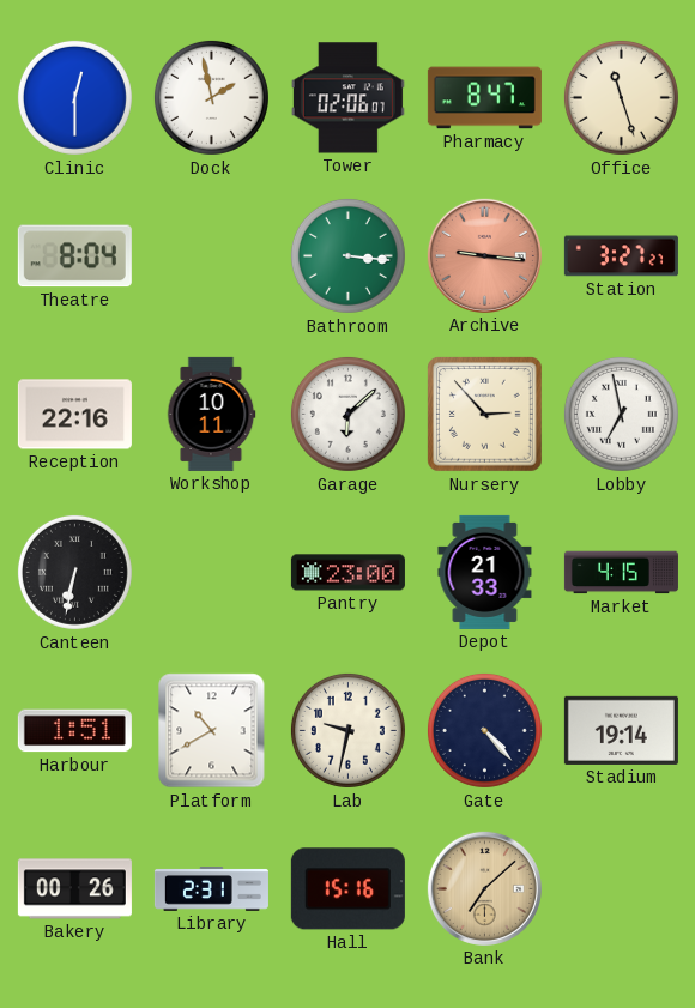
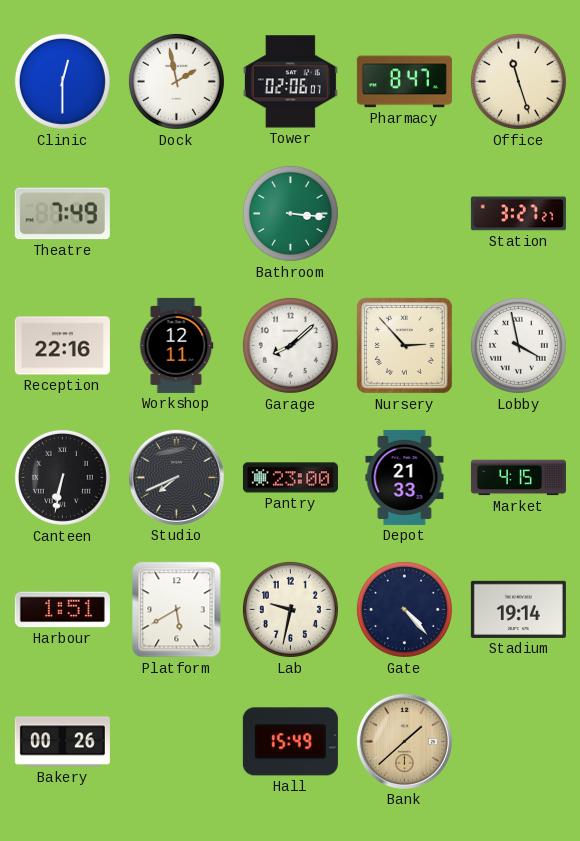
Theatre: 8:04 -> 7:49 (62, 214)
Archive: 9:16 -> none (484, 255)
Workshop: 10:11 -> 12:11 (176, 345)
Garage: 6:08 -> 8:08 (290, 345)
Lobby: 6:58 -> 3:58 (518, 345)
Studio: none -> 7:41 (176, 477)
Platform: 10:40 -> 5:40 (177, 610)
Library: 2:31 -> none (211, 889)
Hall: 15:16 -> 15:49 (290, 742)
Bank: 7:08 -> 1:38 (404, 741)
